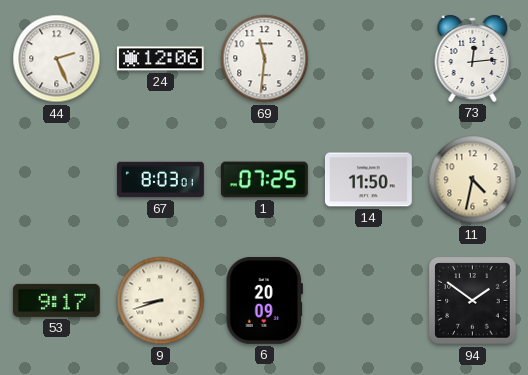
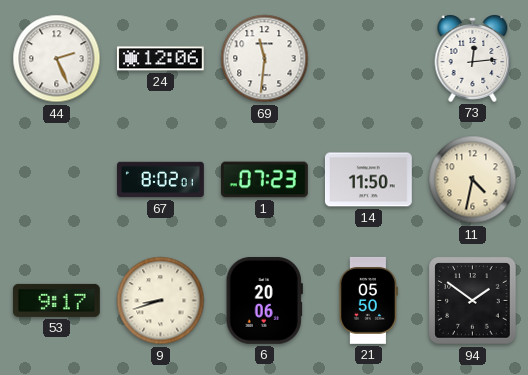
67: 8:03 -> 8:02 (161, 180)
1: 07:25 -> 07:23 (264, 180)
6: 20:09 -> 20:06 (264, 300)
21: none -> 05:50 (368, 300)
